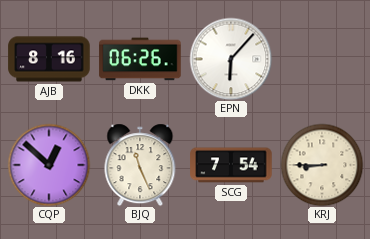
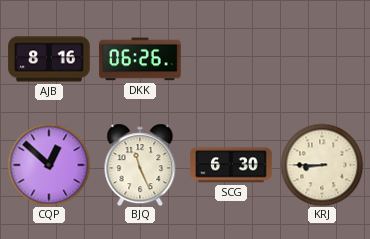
EPN: 6:07 -> none (231, 59)
SCG: 7:54 -> 6:30 (231, 165)
